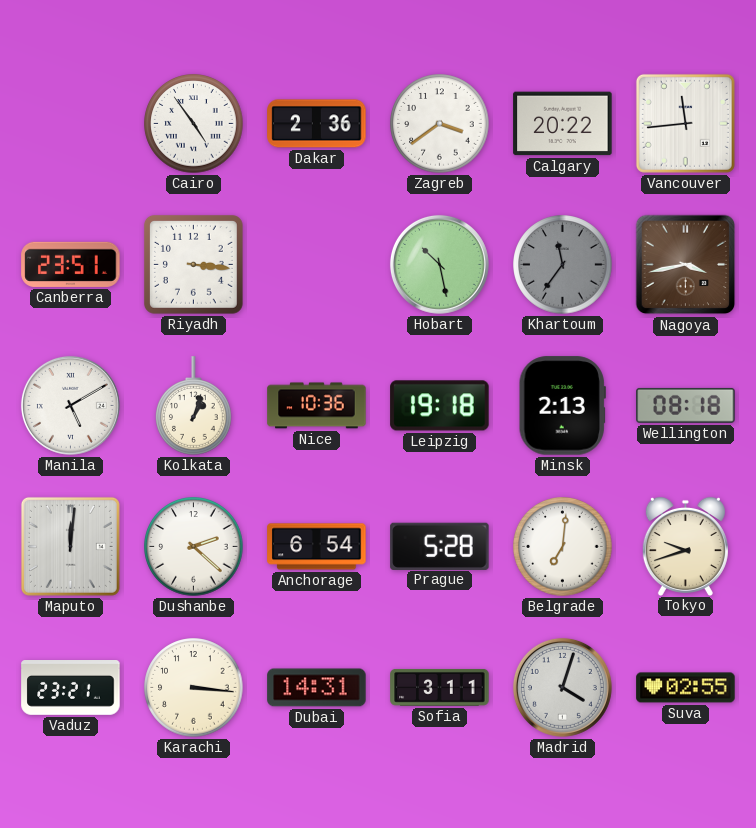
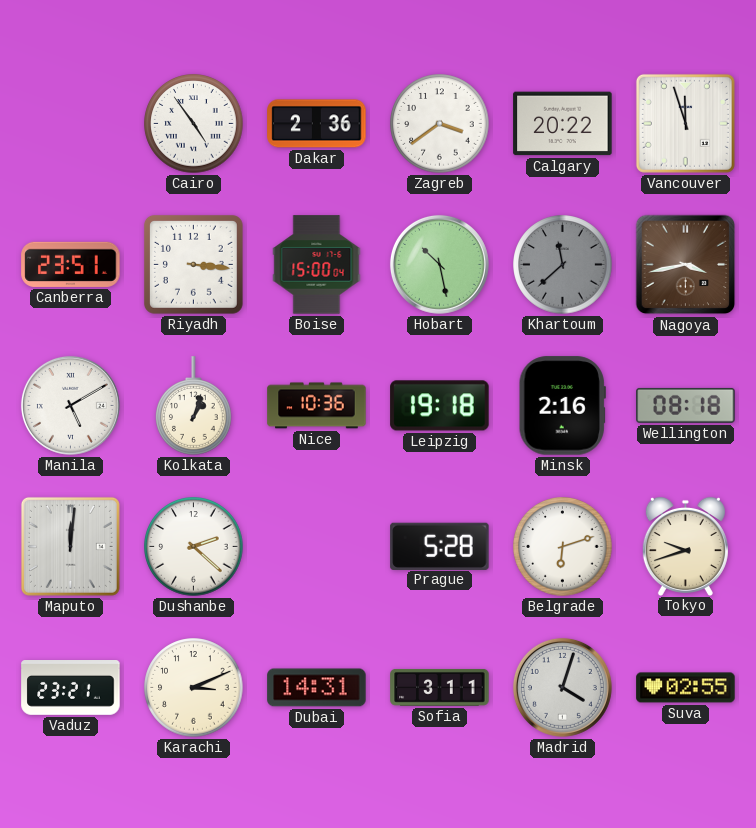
Vancouver: 11:44 -> 11:57 (685, 123)
Boise: none -> 15:00 (317, 265)
Khartoum: 11:36 -> 11:38 (563, 265)
Minsk: 2:13 -> 2:16 (562, 406)
Anchorage: 6:54 -> none (317, 547)
Belgrade: 7:01 -> 6:12 (563, 547)
Karachi: 3:16 -> 3:11 (194, 688)
